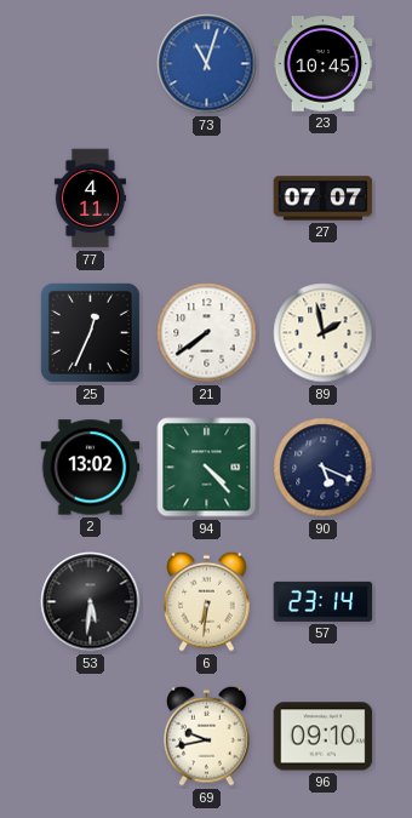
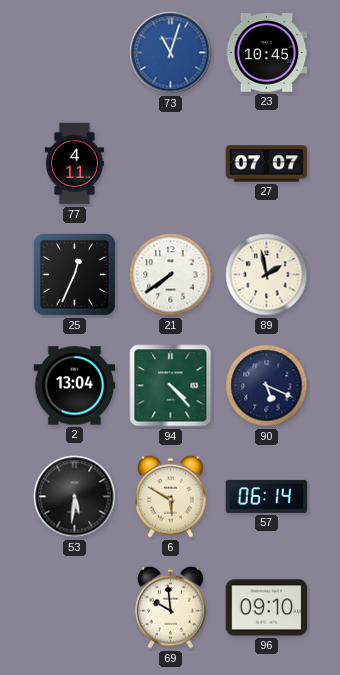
2: 13:02 -> 13:04 (75, 386)
6: 6:31 -> 5:50 (171, 496)
57: 23:14 -> 06:14 (267, 496)
69: 9:43 -> 9:59 (171, 607)
